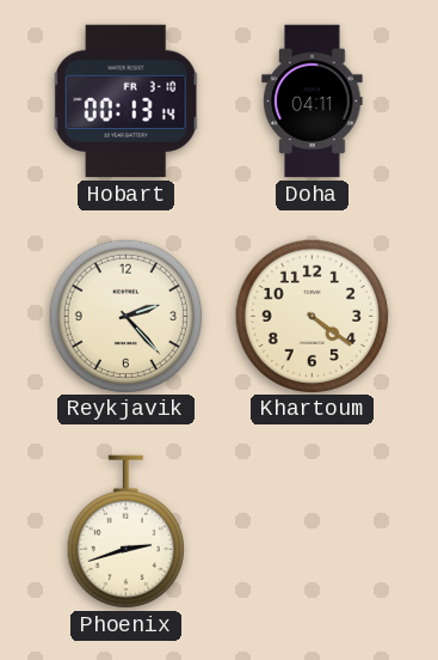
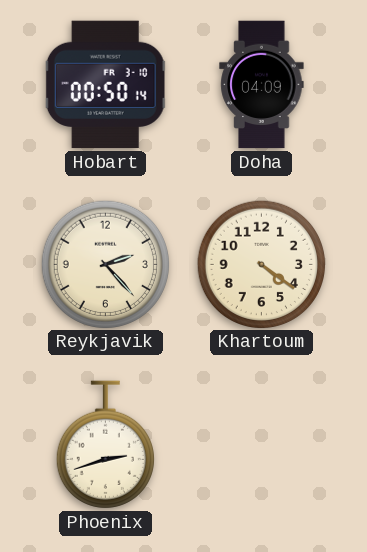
Hobart: 00:13 -> 00:50 (106, 85)
Doha: 04:11 -> 04:09 (262, 85)
